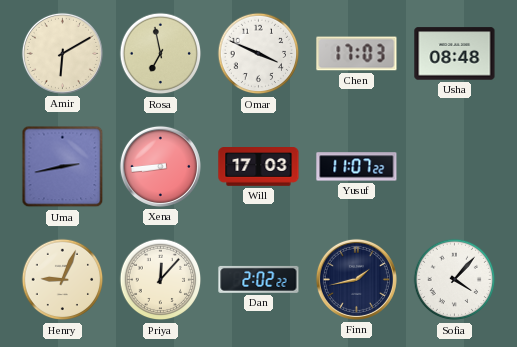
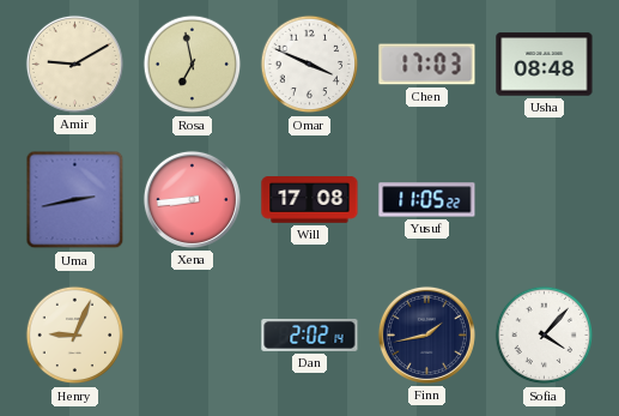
Amir: 6:10 -> 9:10 (74, 64)
Will: 17:03 -> 17:08 (310, 200)
Yusuf: 11:07 -> 11:05 (427, 200)
Priya: 12:07 -> none (161, 280)
Dan: 2:02:22 -> 2:02:14 (310, 334)
